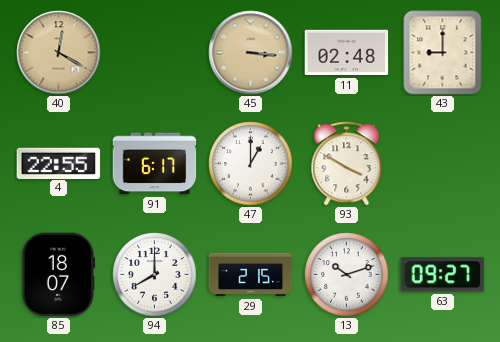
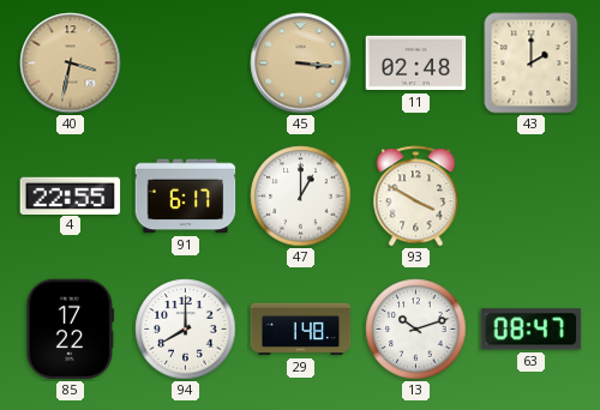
40: 12:20 -> 3:32 (71, 64)
43: 9:00 -> 2:00 (532, 64)
85: 18:07 -> 17:22 (71, 330)
29: 2:15 -> 1:48 (301, 330)
63: 09:27 -> 08:47 (532, 330)
